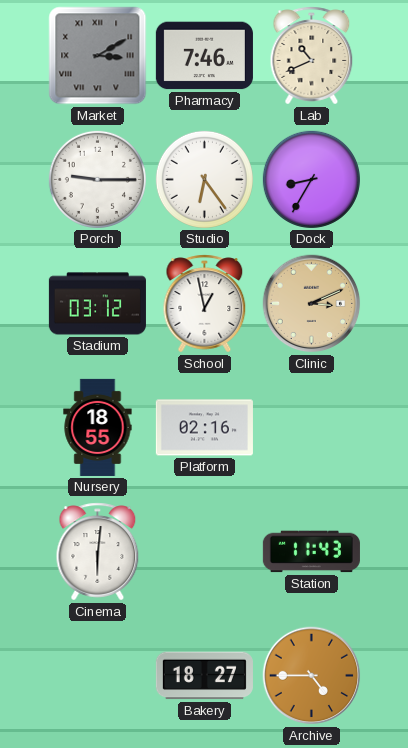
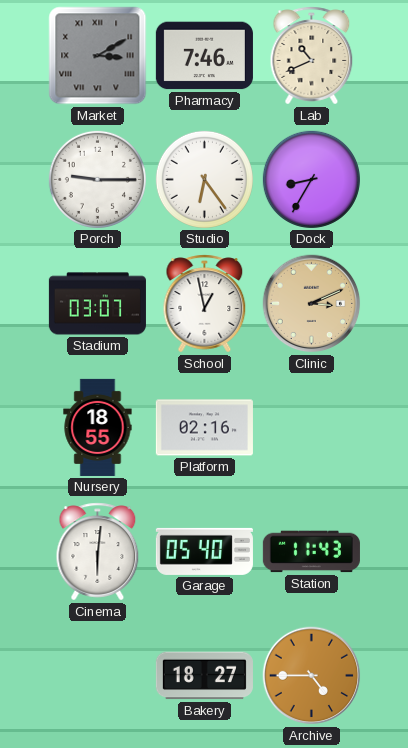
Stadium: 03:12 -> 03:07 (97, 304)
Garage: none -> 05:40 (204, 551)
